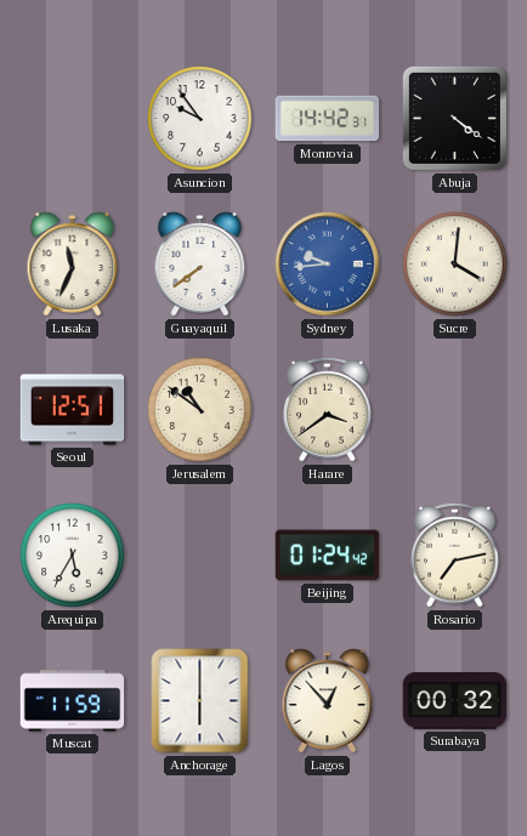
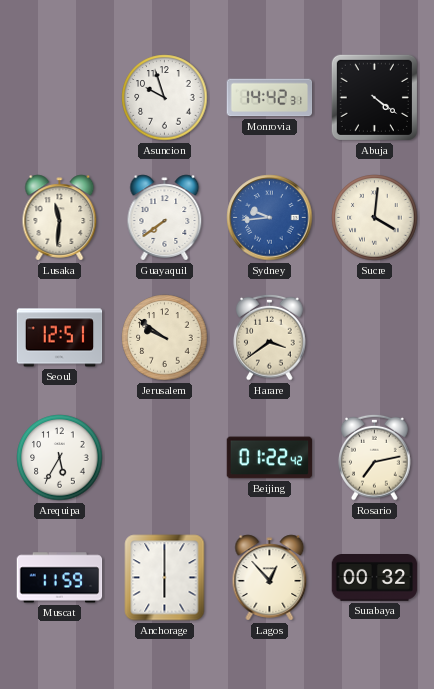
Asuncion: 9:54 -> 9:57 (165, 98)
Lusaka: 11:34 -> 11:31 (60, 218)
Jerusalem: 10:51 -> 9:51 (165, 338)
Beijing: 01:24 -> 01:22 (270, 458)
